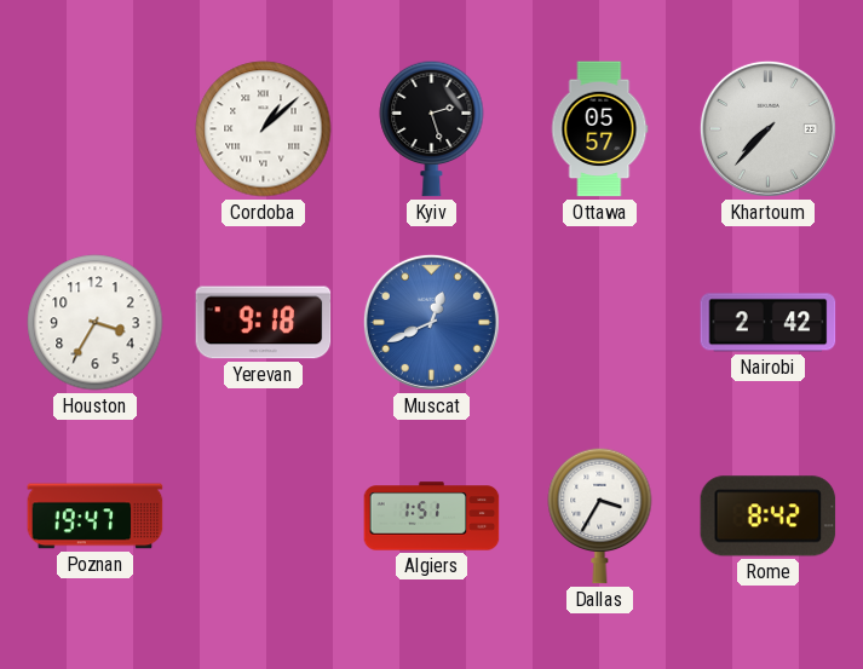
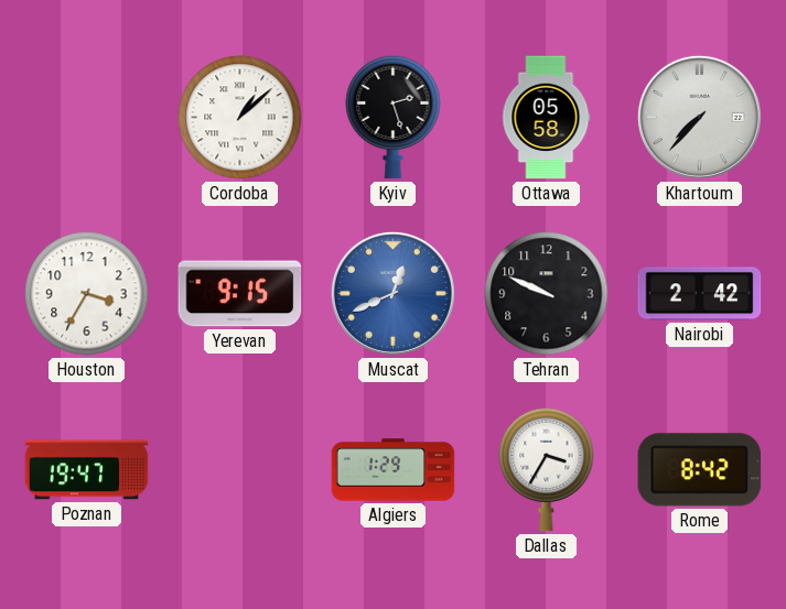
Ottawa: 05:57 -> 05:58 (546, 118)
Yerevan: 9:18 -> 9:15 (240, 294)
Tehran: none -> 9:49 (547, 294)
Algiers: 1:51 -> 1:29 (394, 470)
